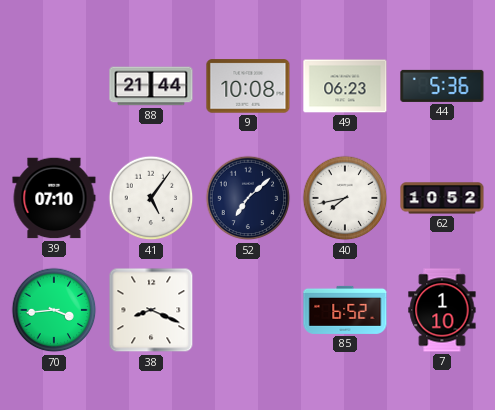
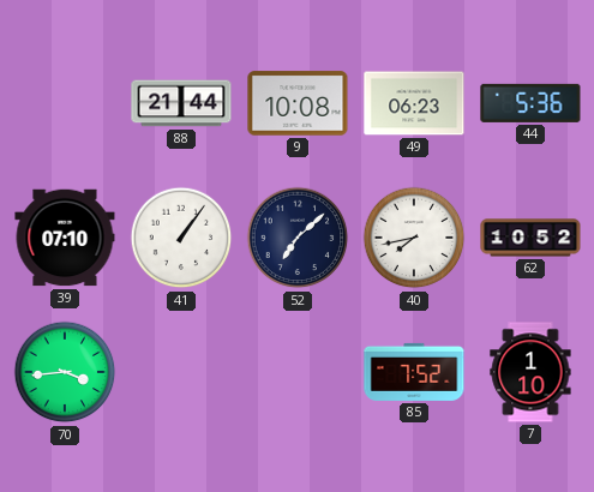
41: 5:06 -> 1:06 (181, 238)
38: 8:19 -> none (151, 310)
85: 6:52 -> 7:52 (414, 372)
